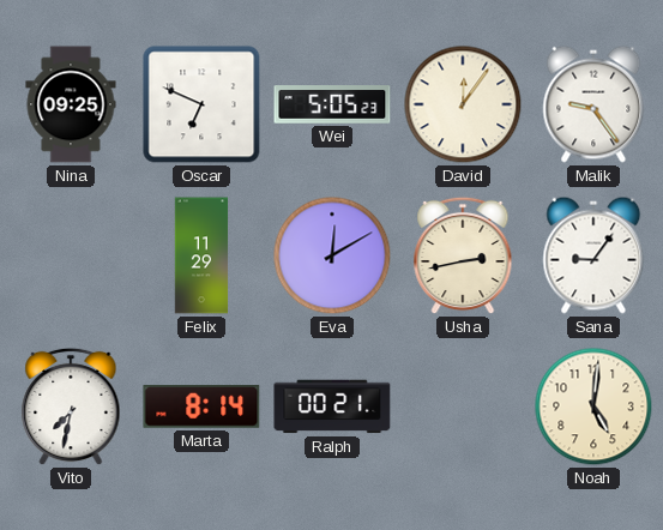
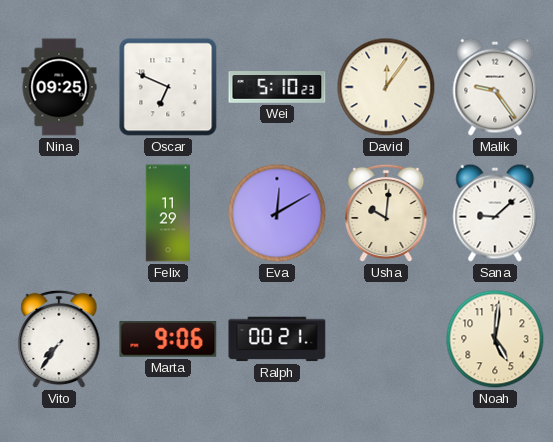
Wei: 5:05 -> 5:10 (277, 87)
Usha: 2:43 -> 10:01 (386, 213)
Sana: 9:06 -> 9:08 (495, 213)
Vito: 7:32 -> 7:36 (59, 339)
Marta: 8:14 -> 9:06 (168, 340)
